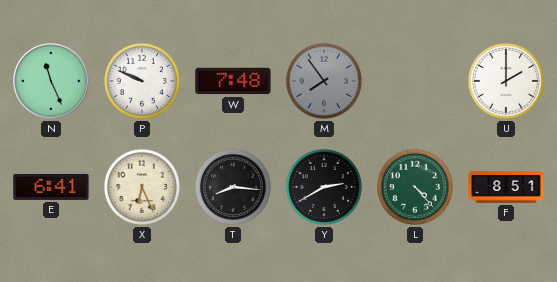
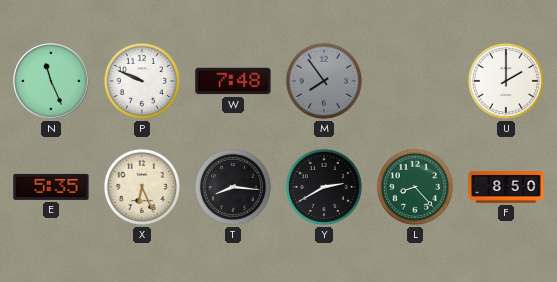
E: 6:41 -> 5:35 (51, 187)
L: 4:23 -> 8:23 (415, 187)
F: 8:51 -> 8:50 (506, 188)
